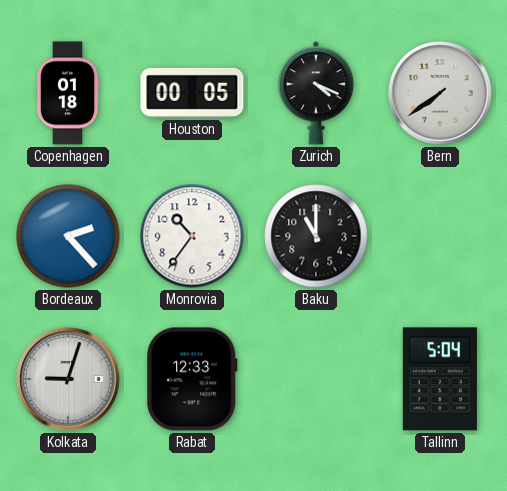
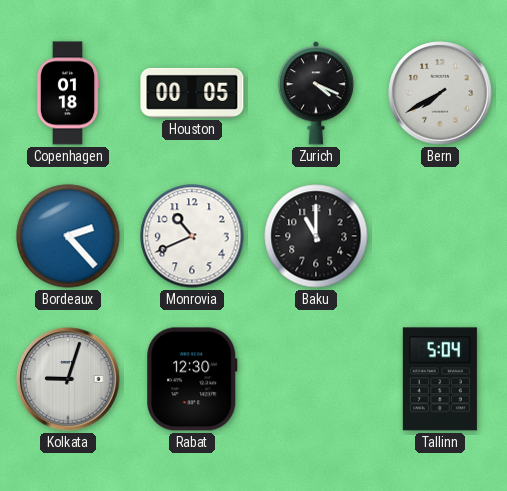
Bern: 7:39 -> 7:40 (440, 93)
Monrovia: 10:36 -> 10:41 (192, 236)
Rabat: 12:33 -> 12:30 (192, 379)
